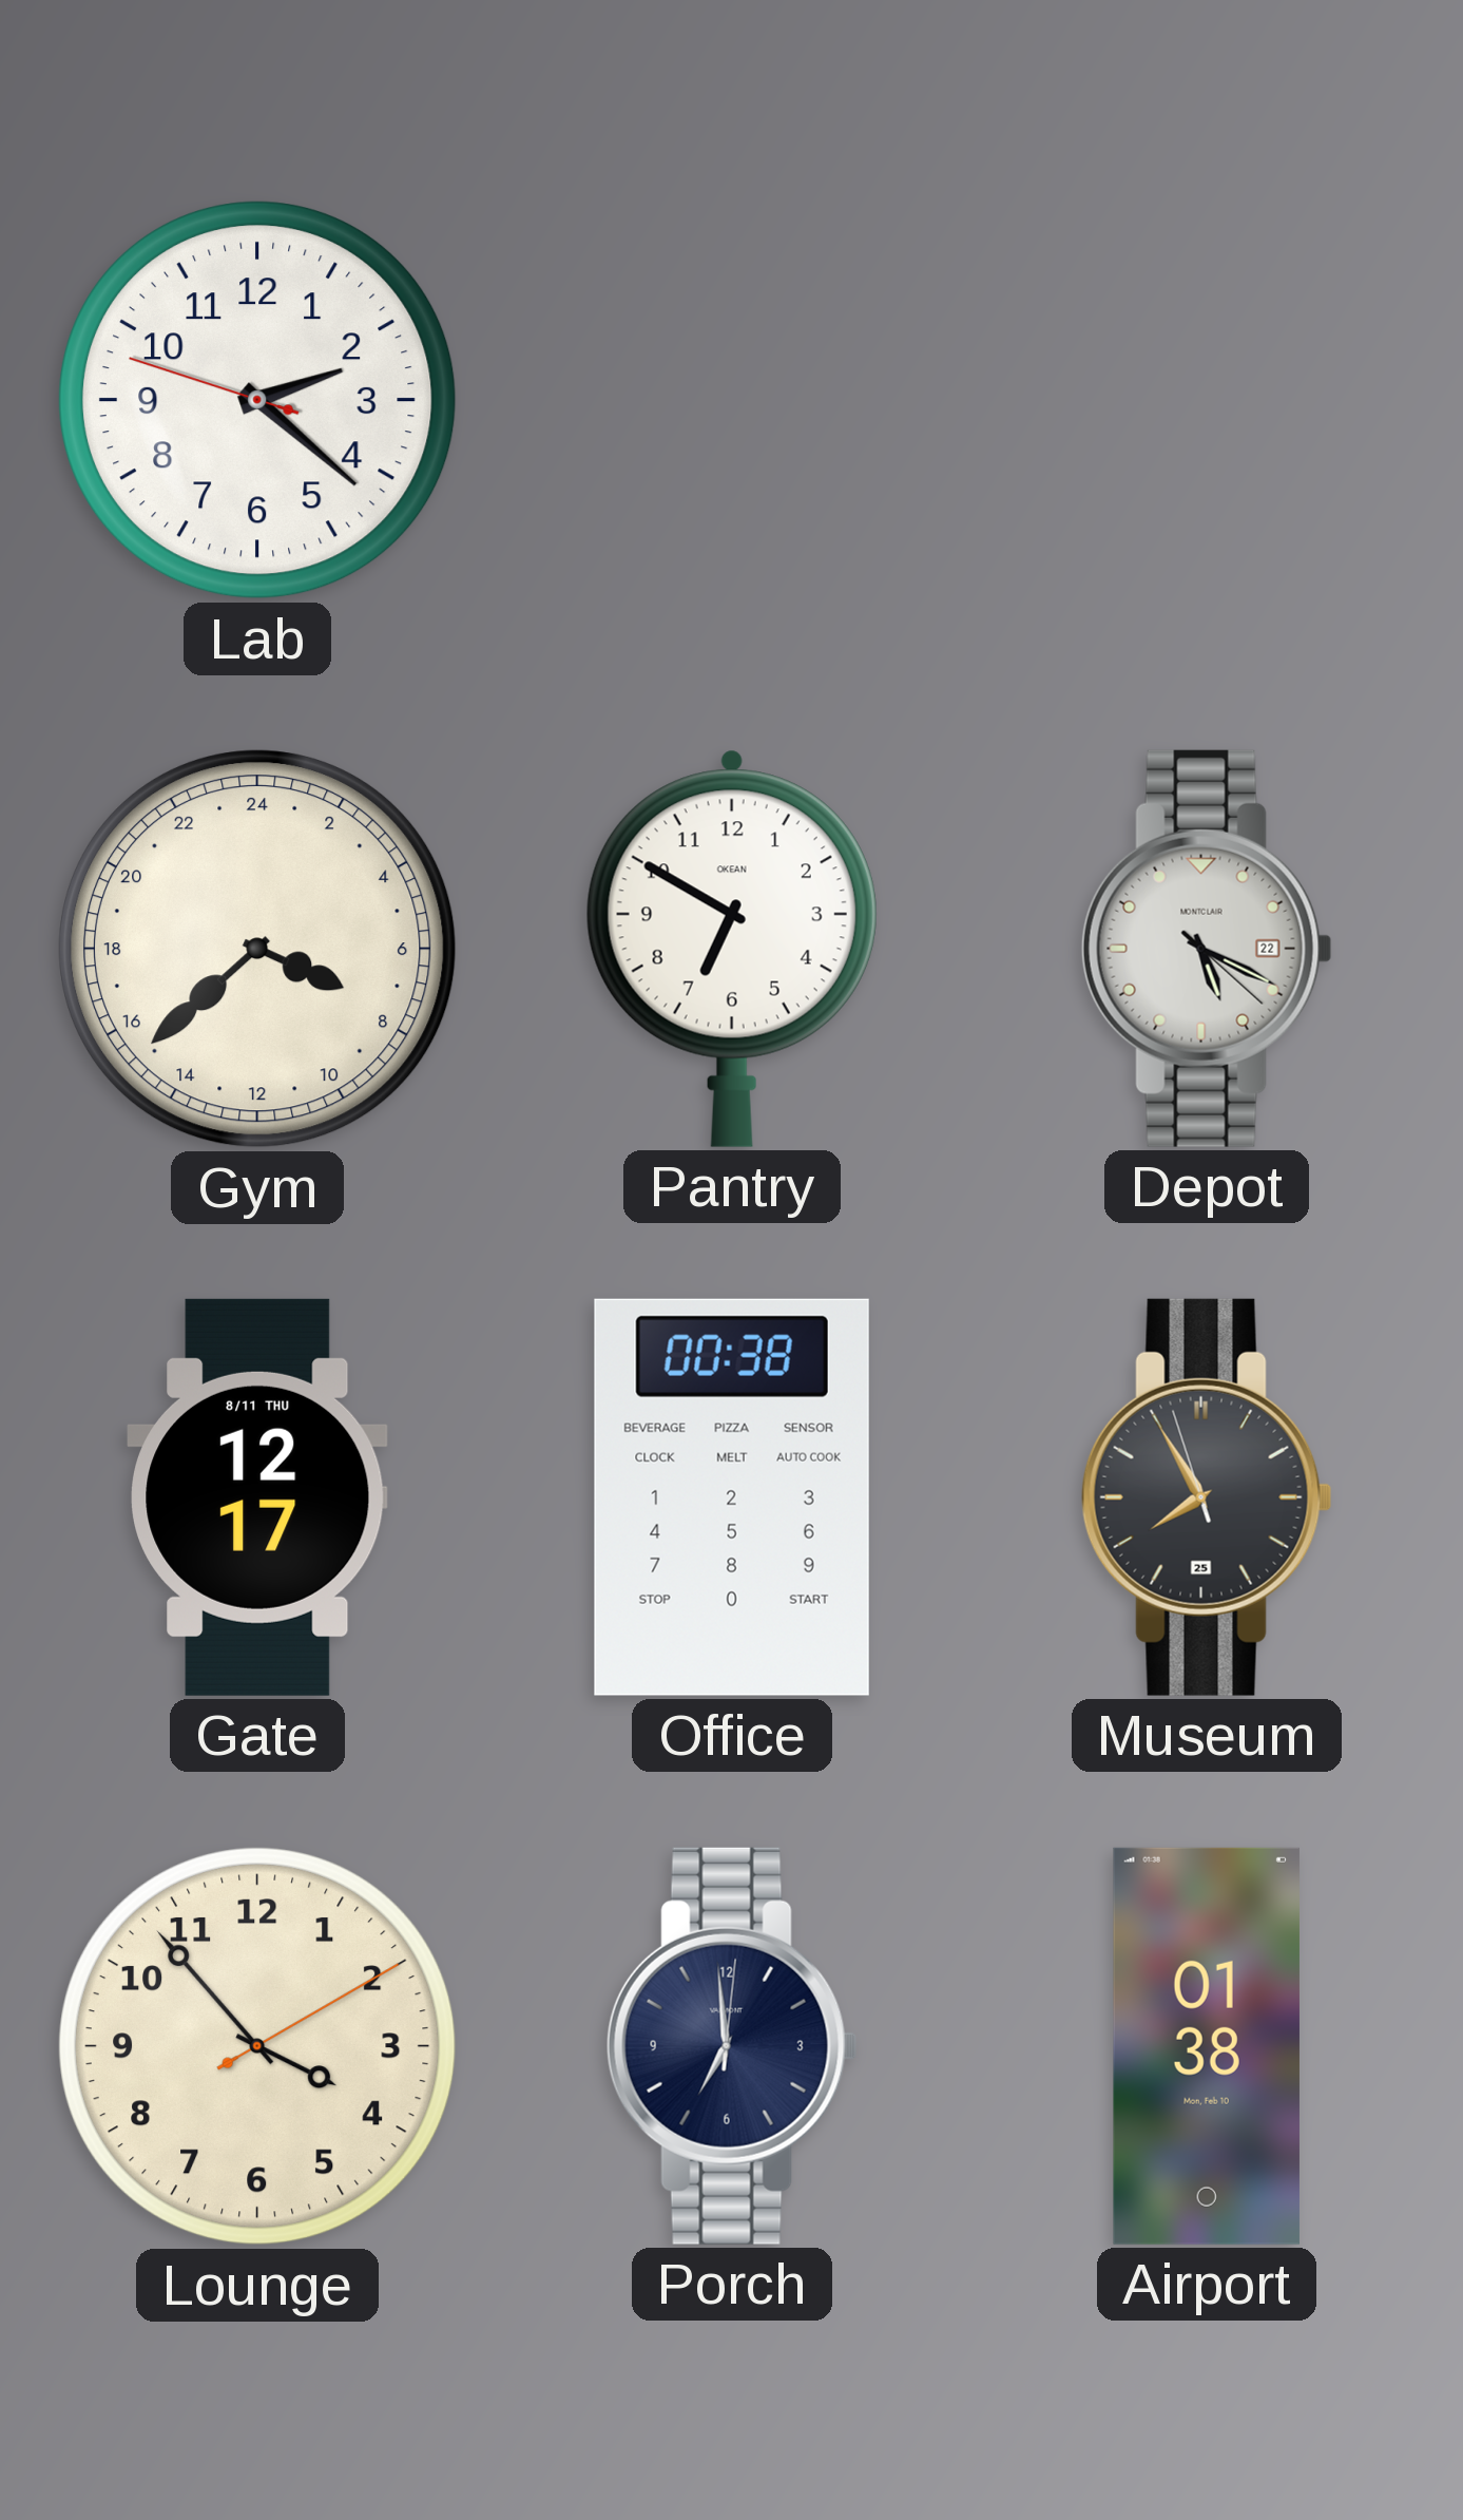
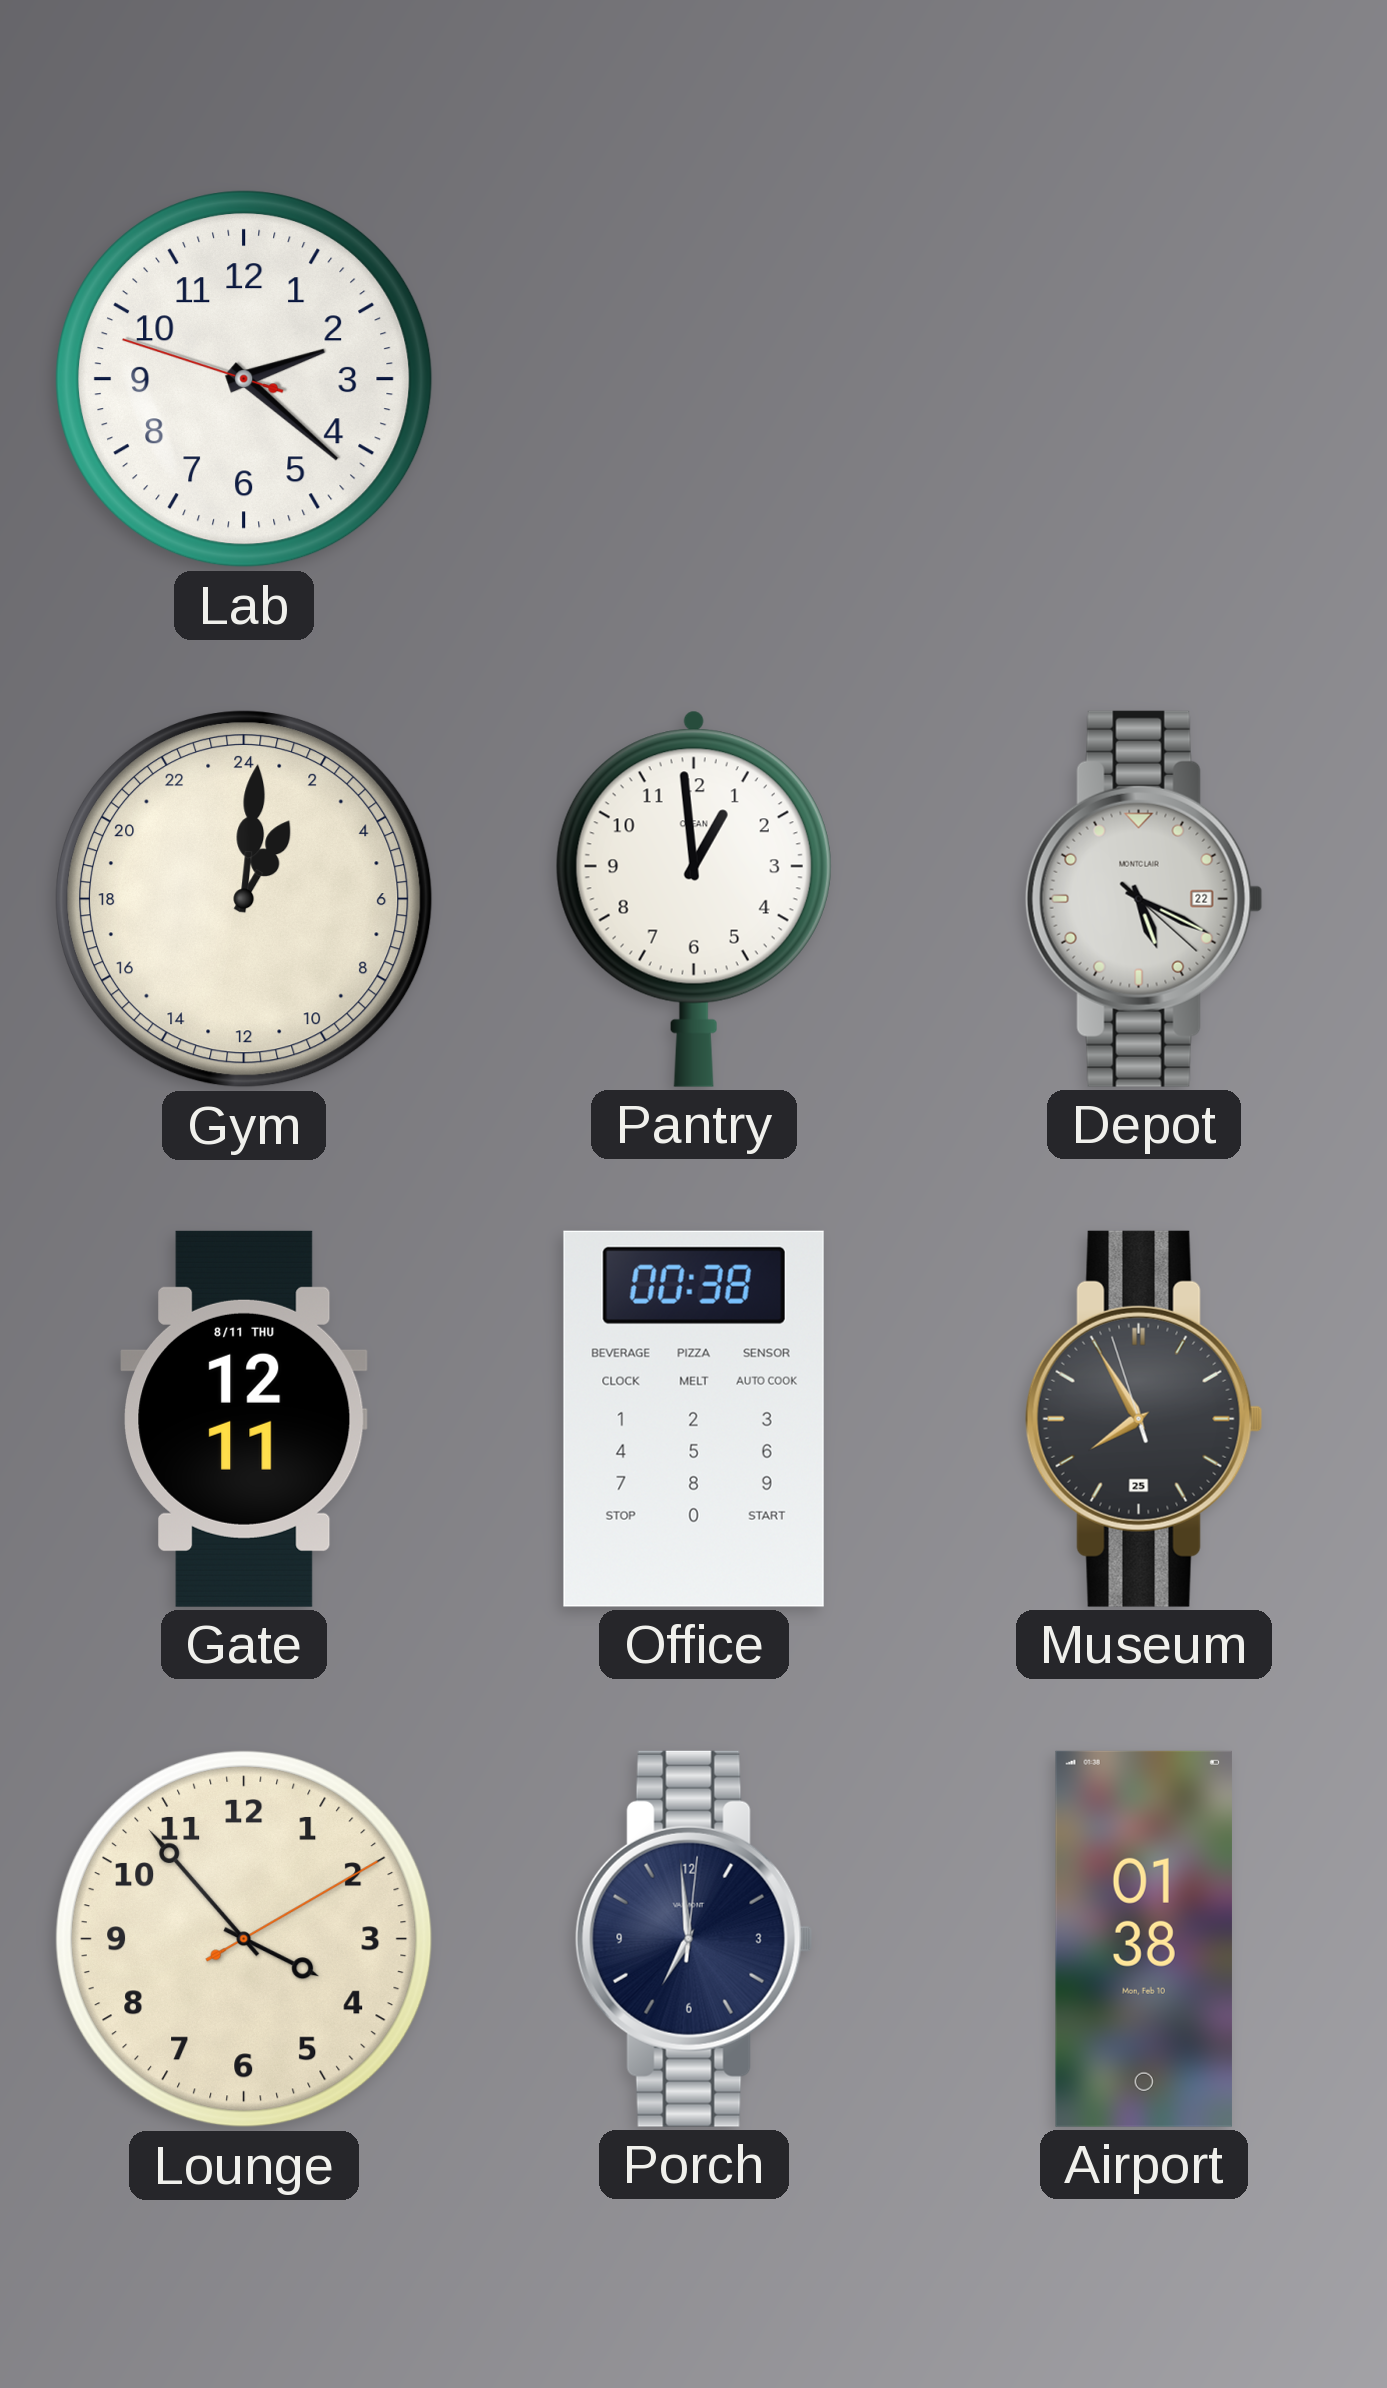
Gym: 7:38 -> 2:01 (245, 900)
Pantry: 6:50 -> 12:59 (694, 899)
Gate: 12:17 -> 12:11 (244, 1419)
